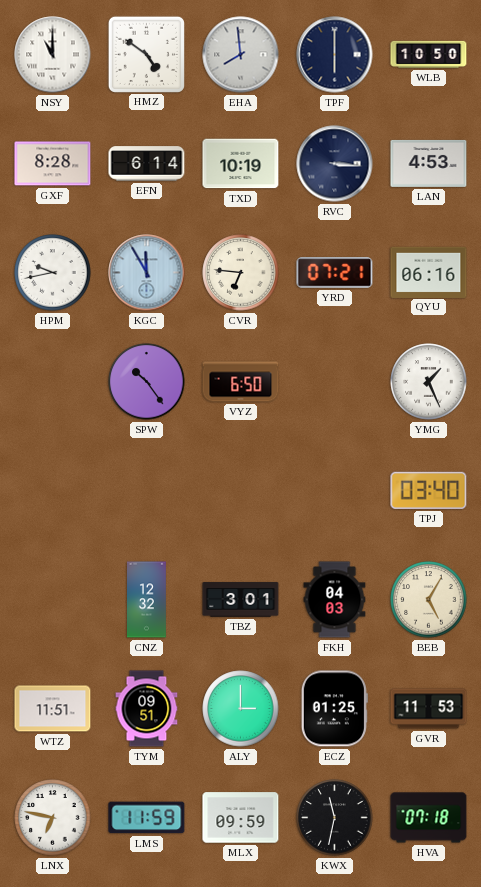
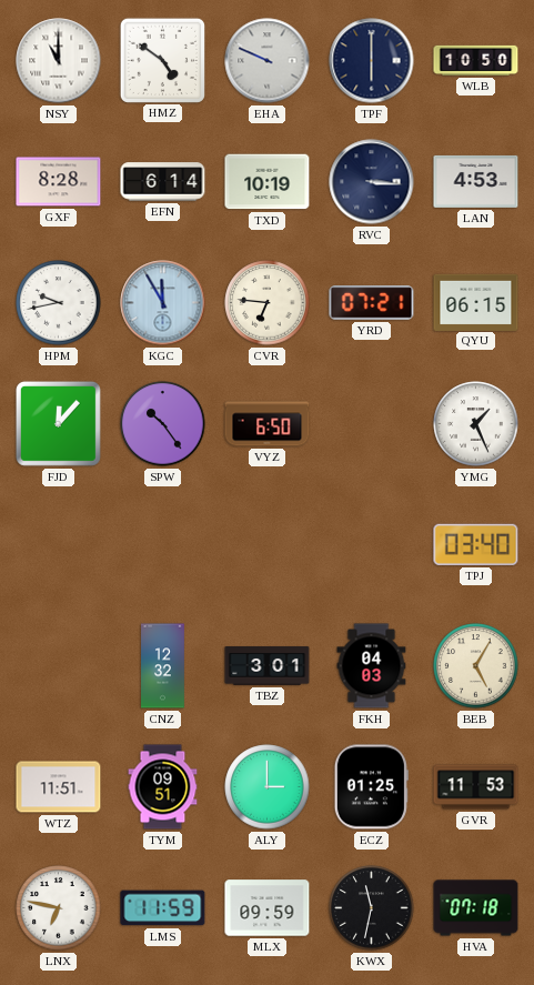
EHA: 7:59 -> 9:49 (268, 61)
QYU: 06:16 -> 06:15 (476, 302)
FJD: none -> 12:07 (58, 423)
